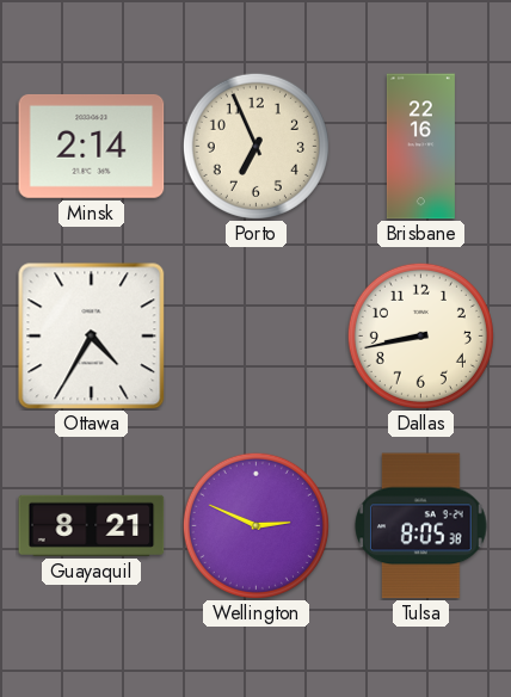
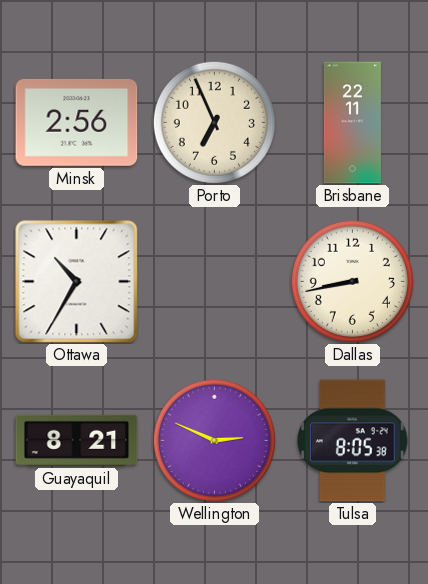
Minsk: 2:14 -> 2:56 (77, 122)
Brisbane: 22:16 -> 22:11 (352, 123)
Ottawa: 4:35 -> 10:35 (77, 282)
